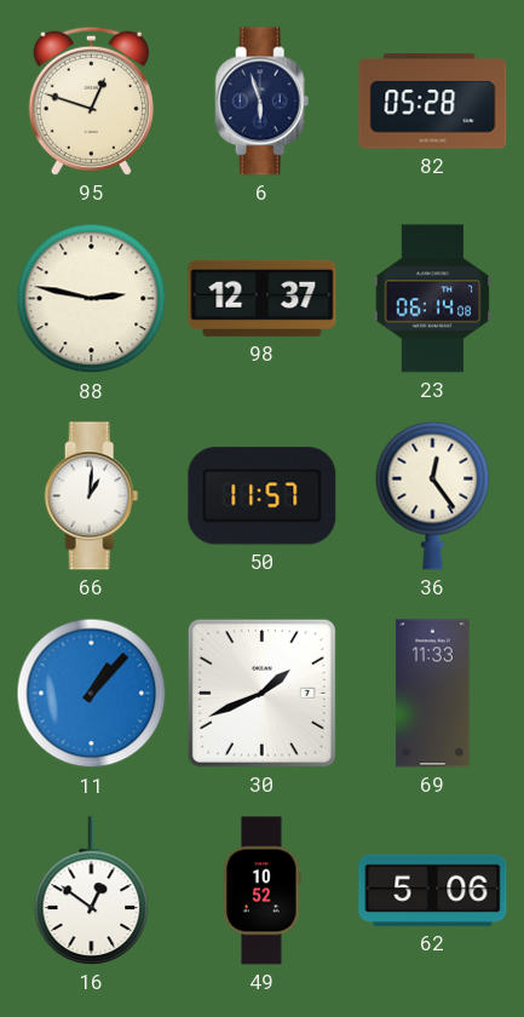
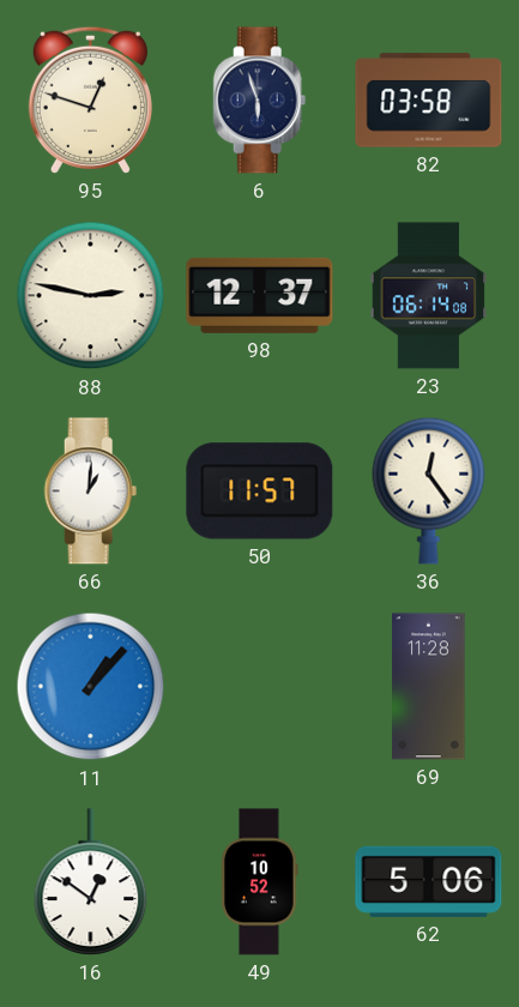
82: 05:28 -> 03:58 (429, 101)
30: 1:41 -> none (261, 693)
69: 11:33 -> 11:28 (429, 687)
